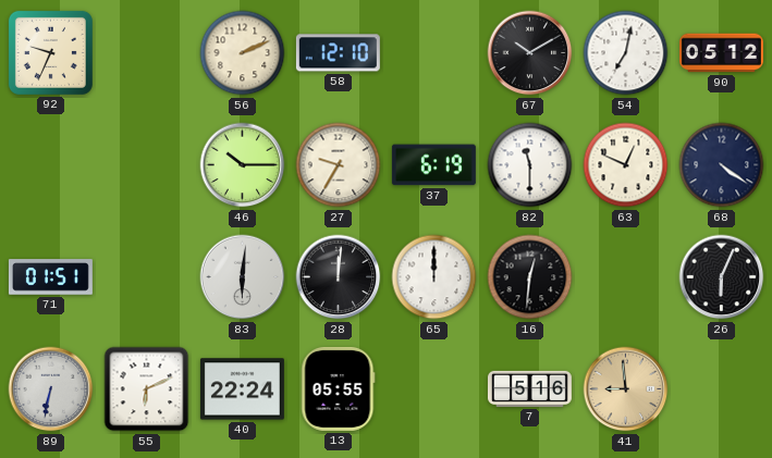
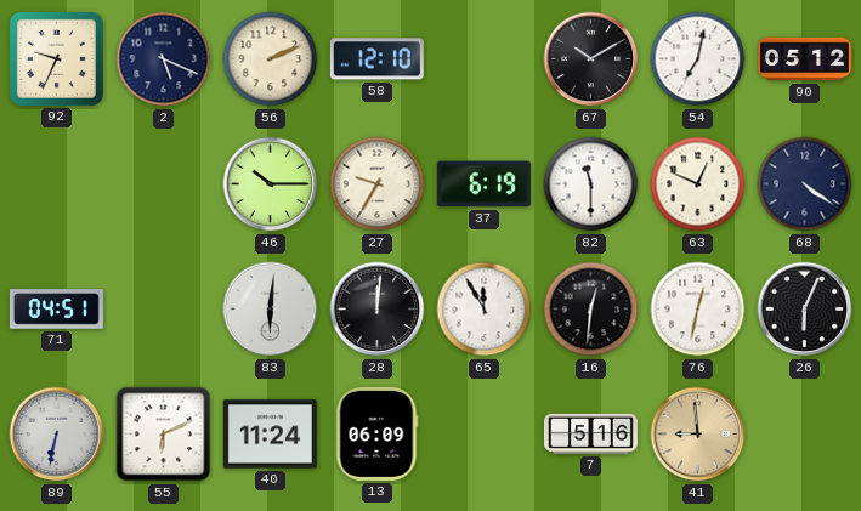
2: none -> 5:19 (164, 59)
71: 01:51 -> 04:51 (56, 310)
65: 12:00 -> 11:55 (485, 310)
76: none -> 12:32 (698, 310)
40: 22:24 -> 11:24 (270, 435)
13: 05:55 -> 06:09 (378, 433)
